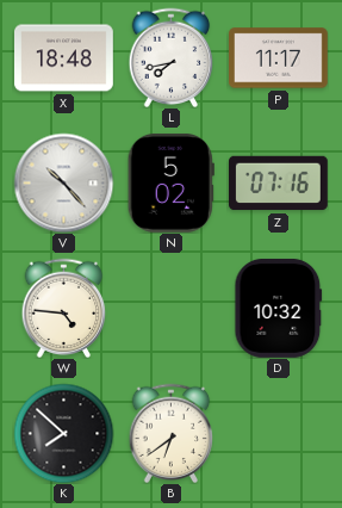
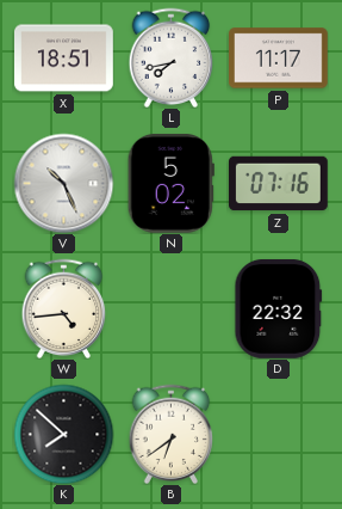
X: 18:48 -> 18:51 (64, 59)
V: 10:23 -> 10:26 (63, 183)
W: 4:46 -> 4:44 (64, 308)
D: 10:32 -> 22:32 (279, 308)
